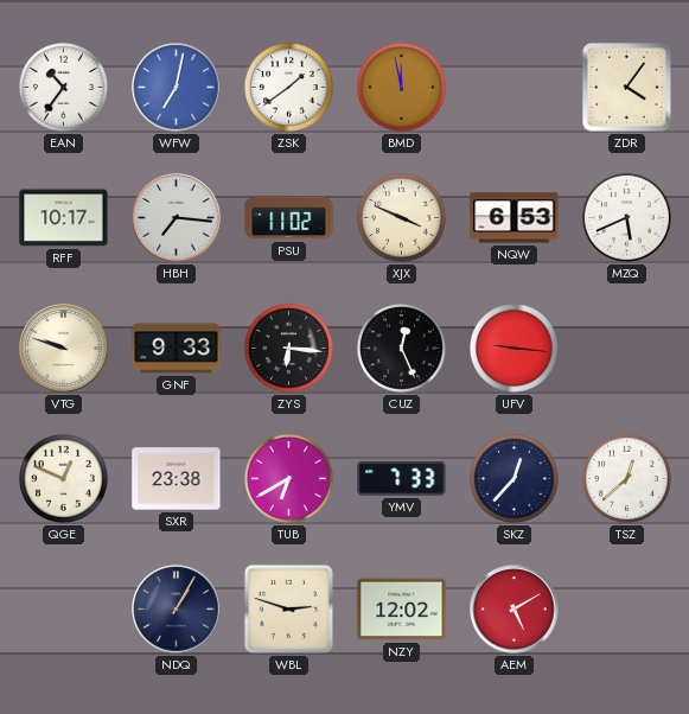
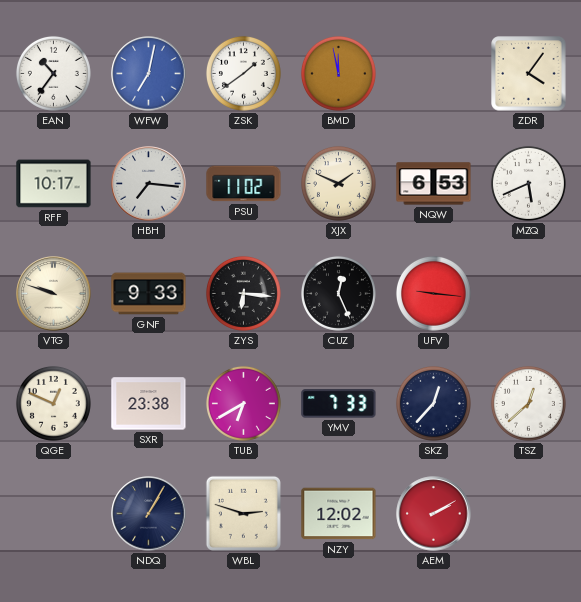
XJX: 3:49 -> 1:49 (338, 183)
AEM: 5:10 -> 2:10 (434, 514)
